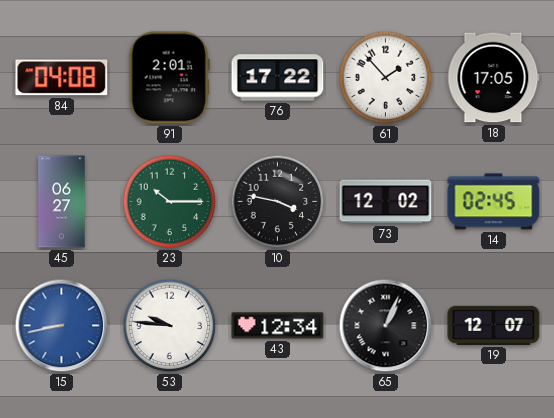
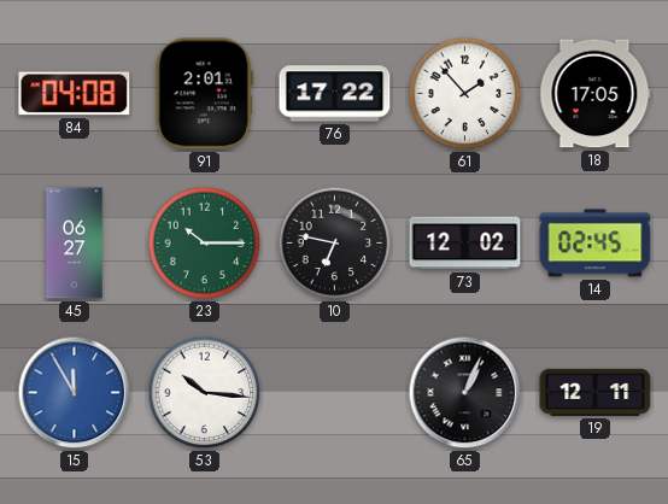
10: 3:47 -> 6:47 (335, 244)
15: 8:43 -> 11:55 (75, 393)
53: 9:46 -> 10:16 (205, 393)
43: 12:34 -> none (278, 326)
19: 12:07 -> 12:11 (596, 392)
